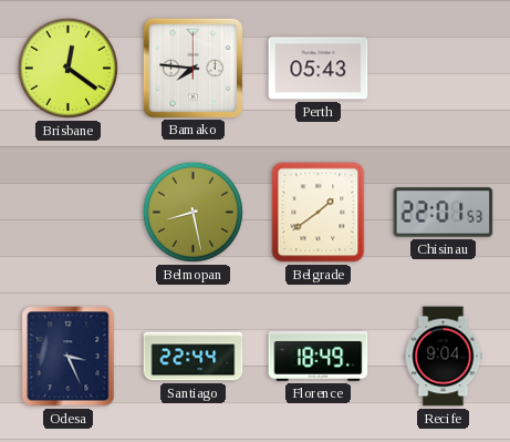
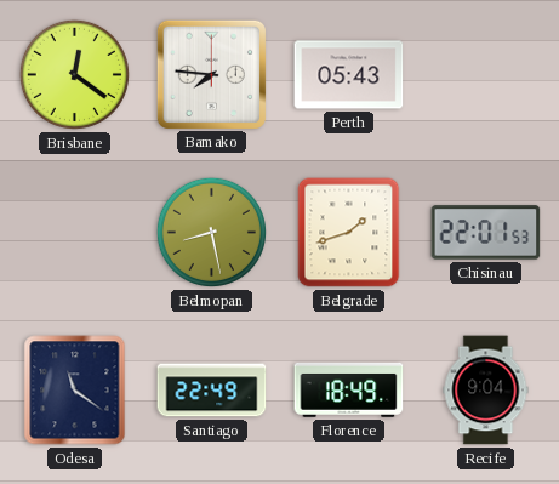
Belgrade: 1:39 -> 1:42 (349, 233)
Odesa: 3:26 -> 11:21 (75, 391)
Santiago: 22:44 -> 22:49 (212, 391)
